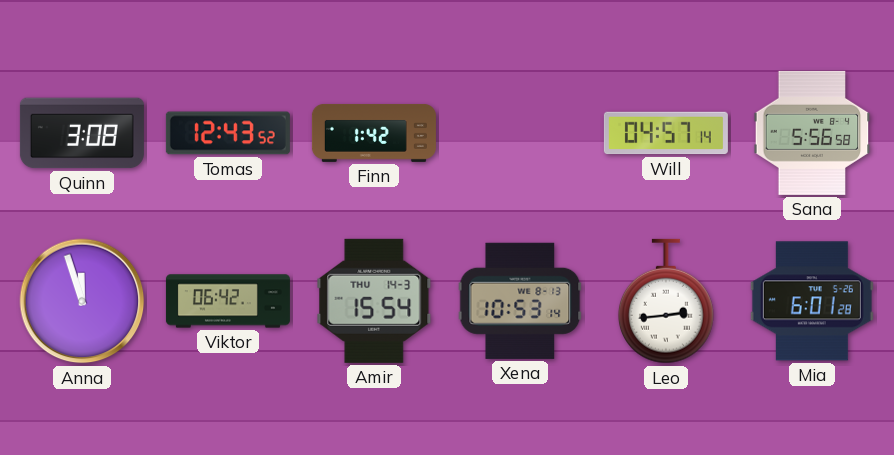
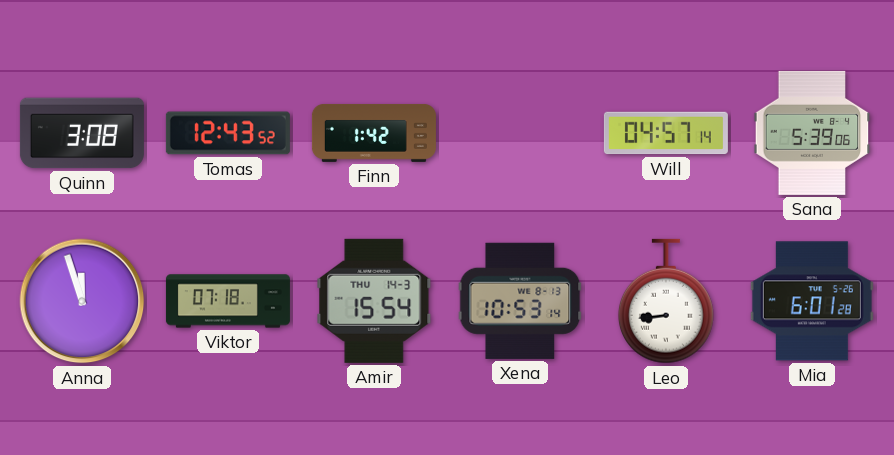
Sana: 5:56 -> 5:39 (812, 133)
Viktor: 06:42 -> 07:18 (228, 301)
Leo: 2:44 -> 8:44 (666, 301)
